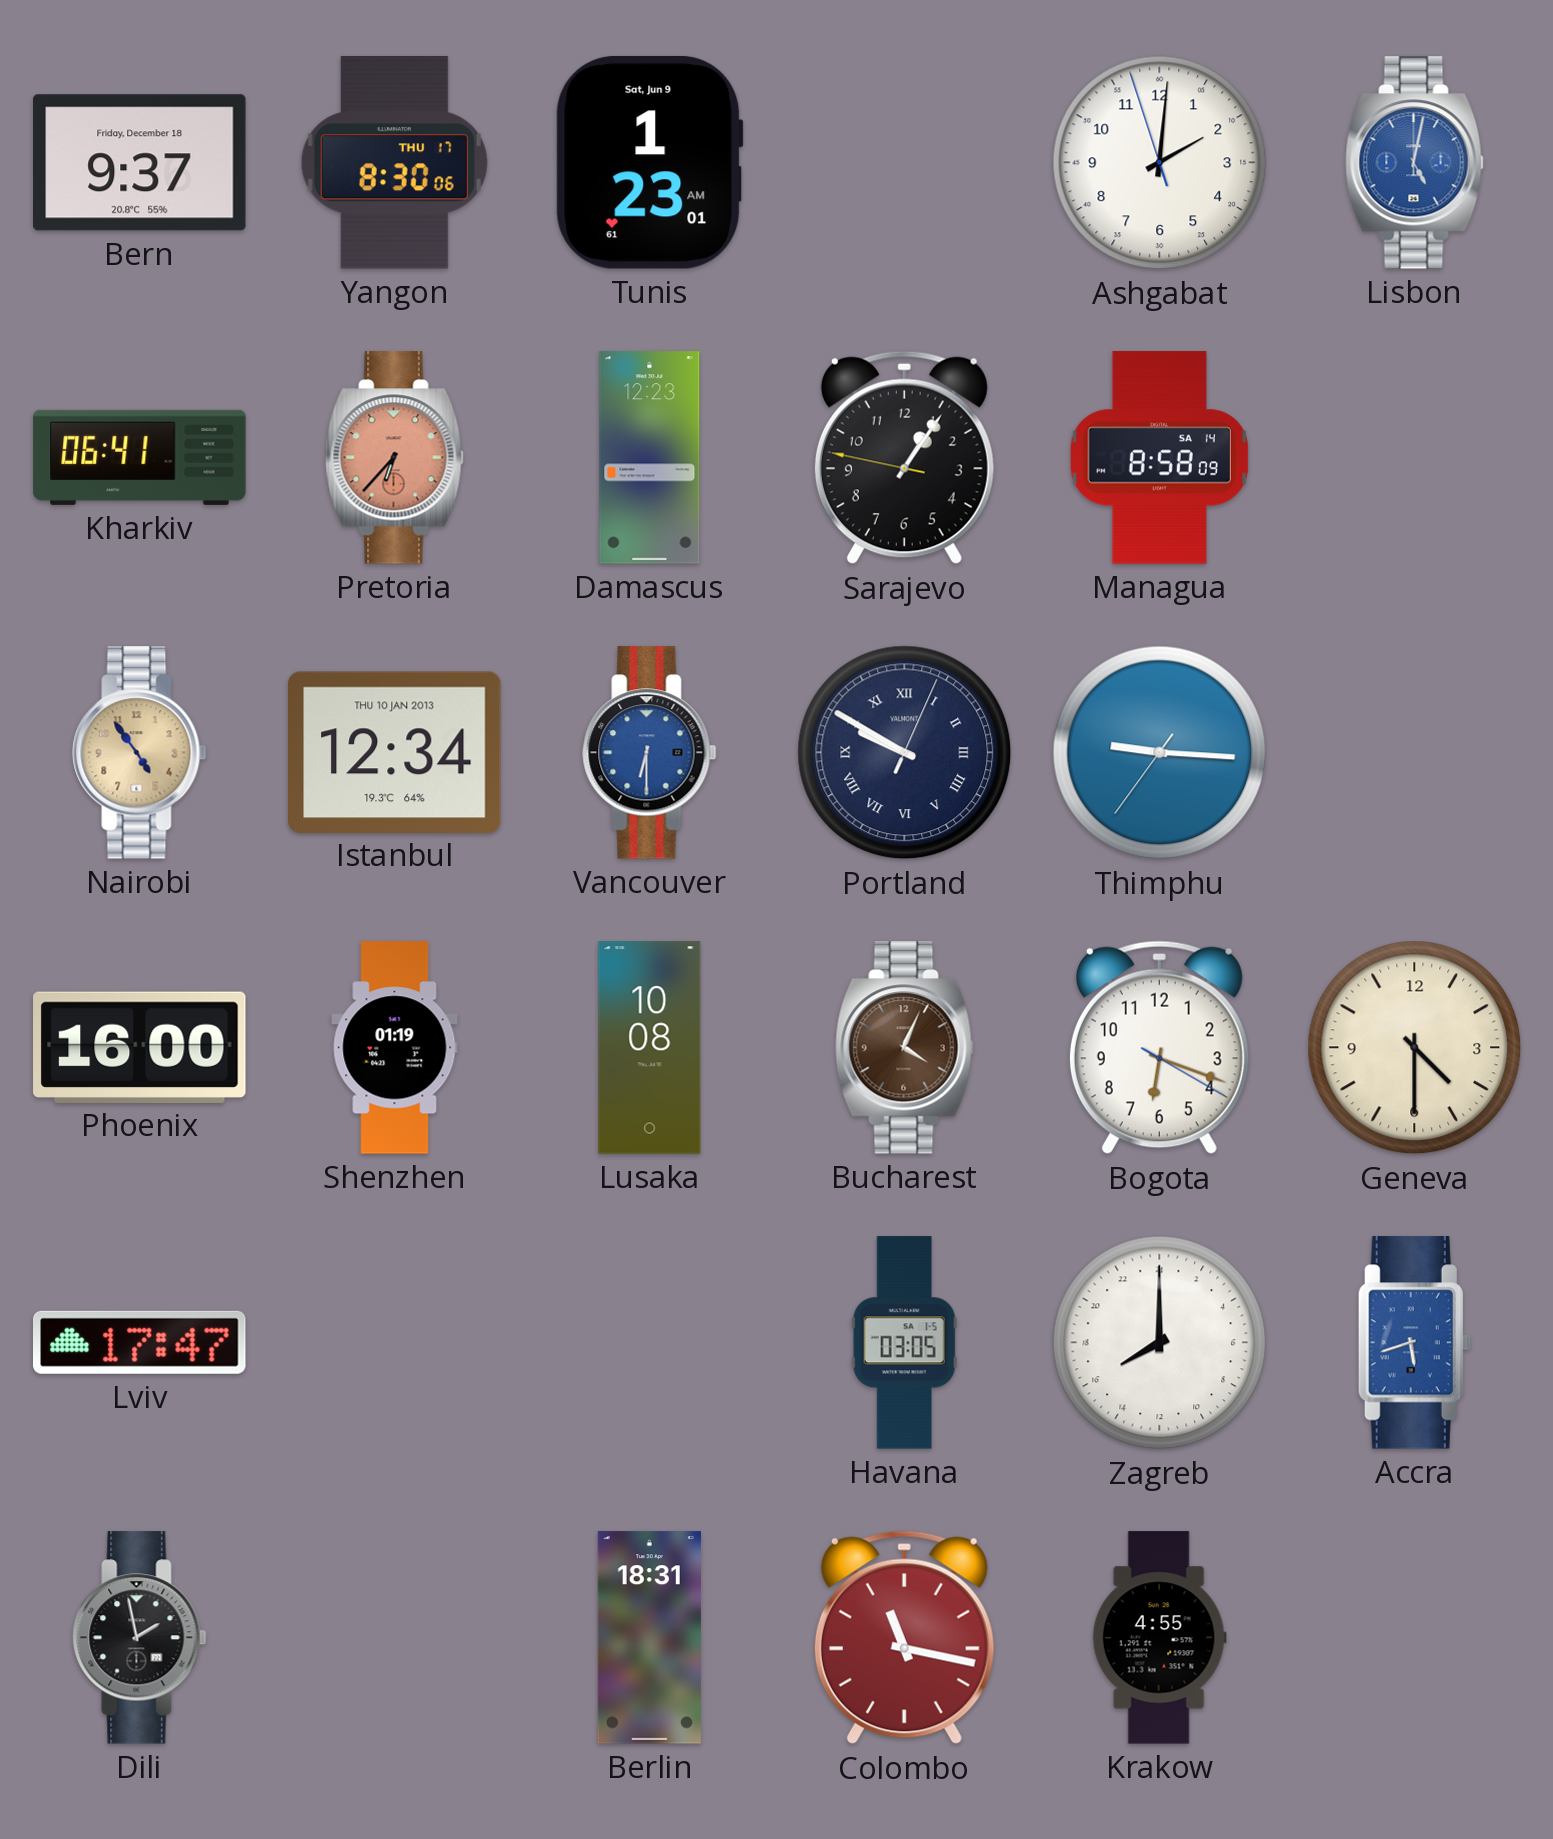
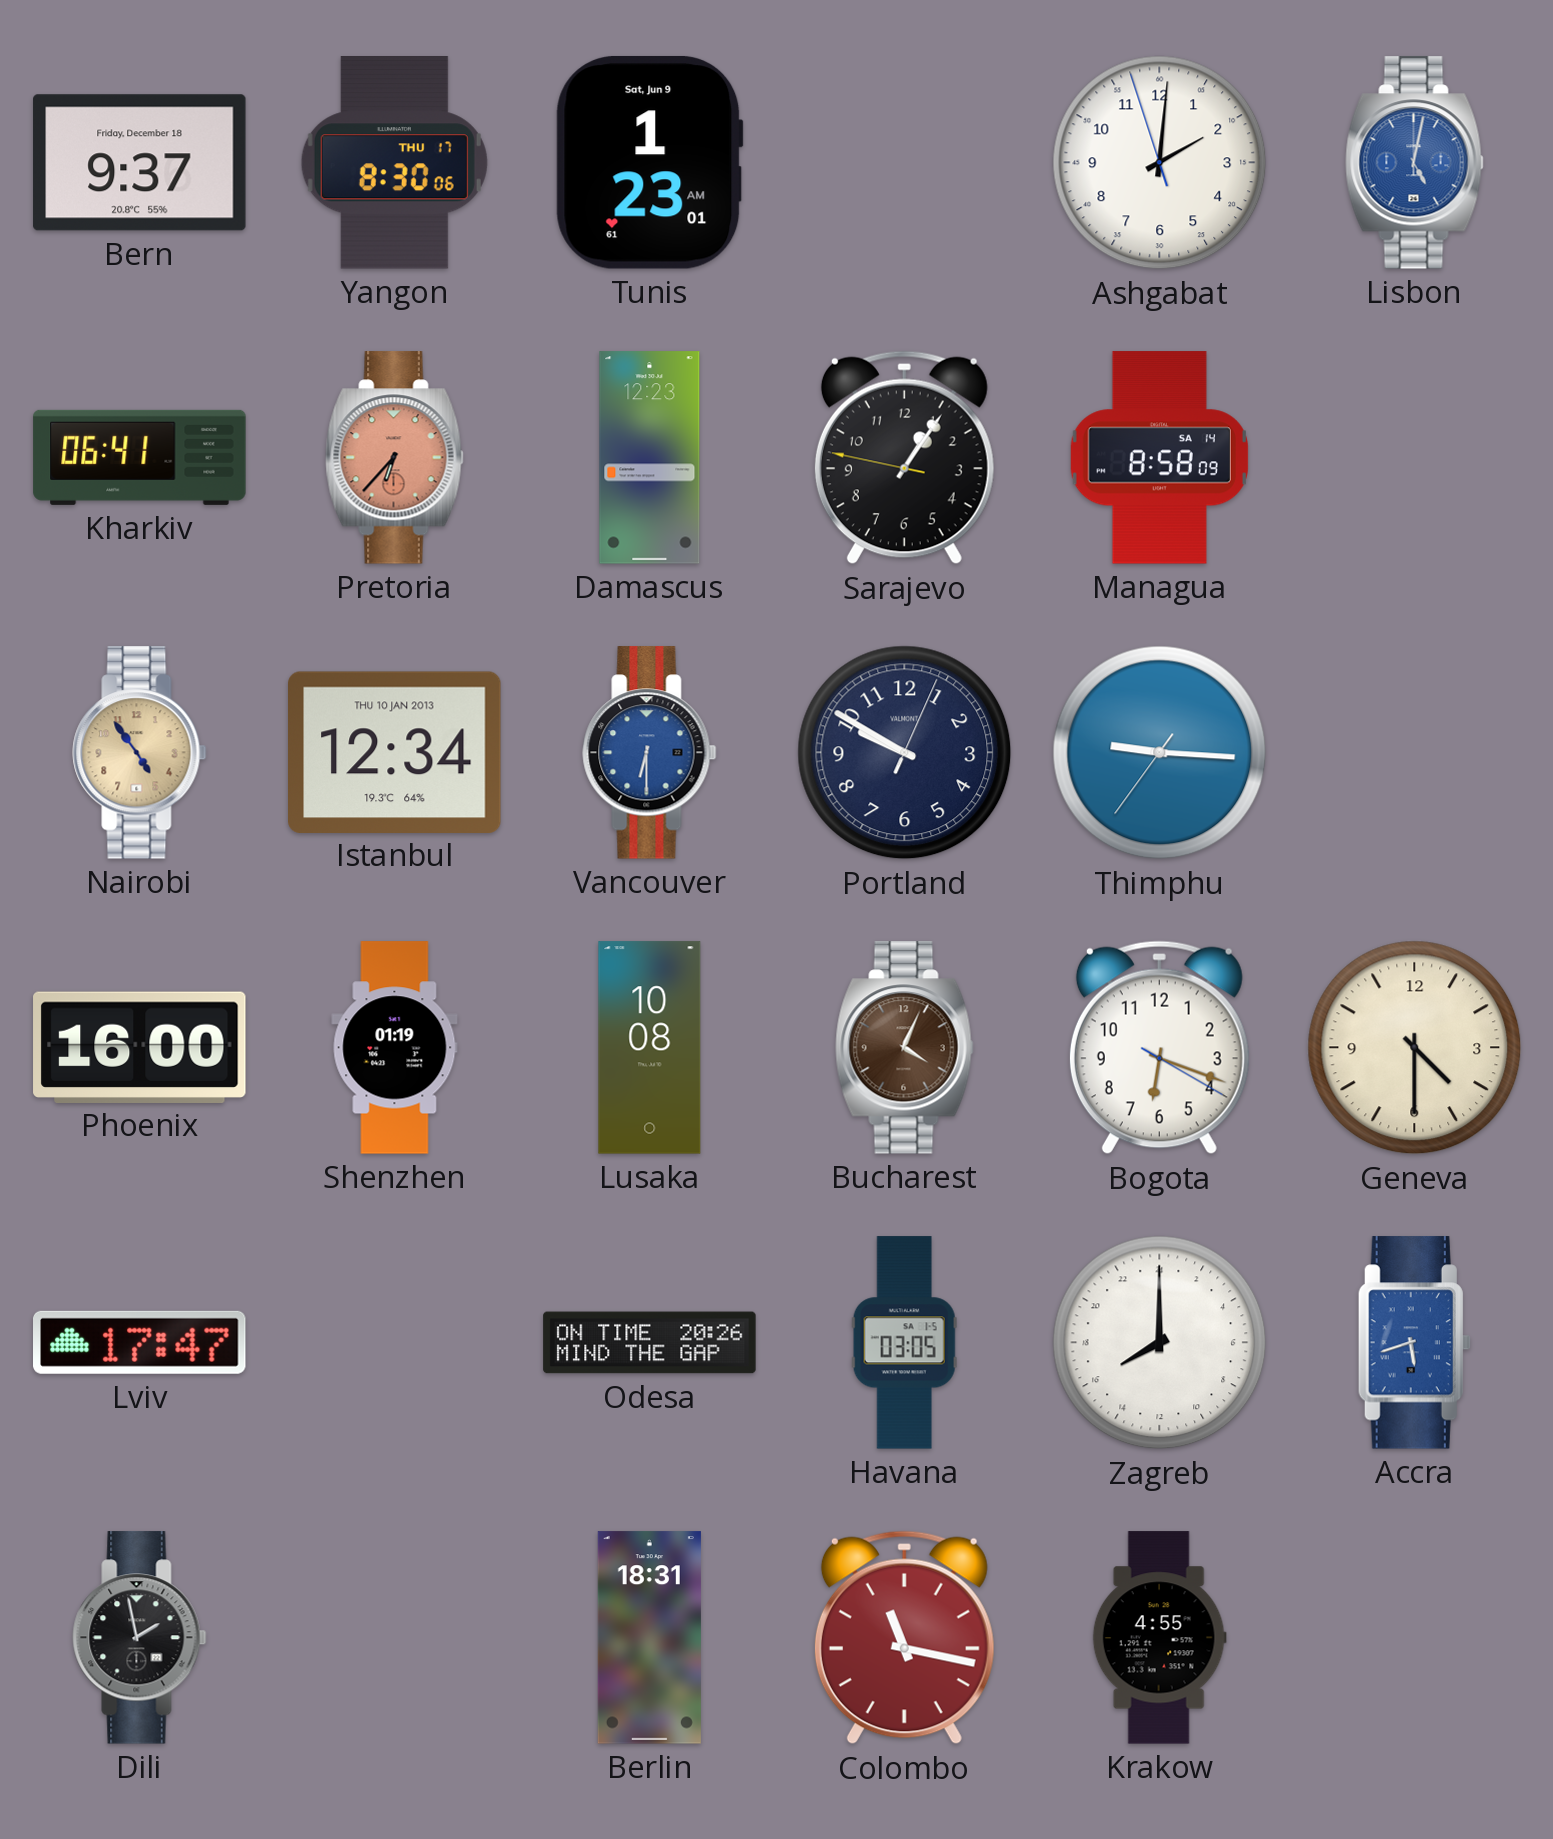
Portland numerals: Roman -> Arabic (905, 753)
Odesa: none -> 20:26 (650, 1343)
